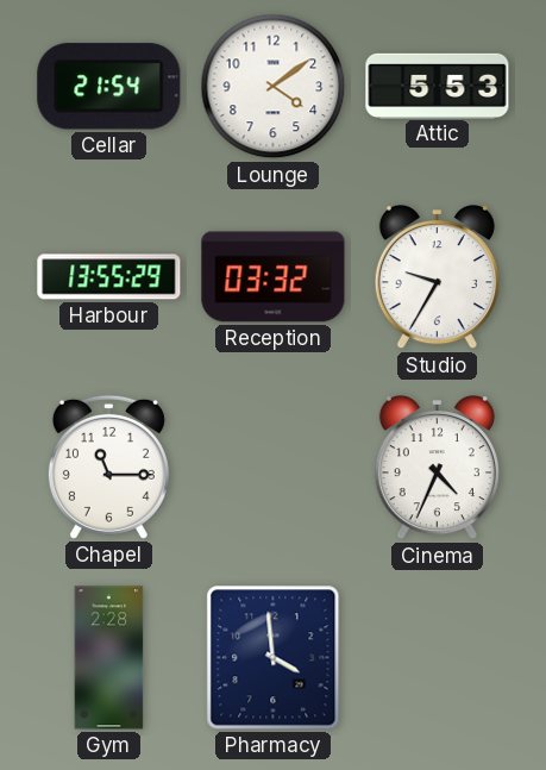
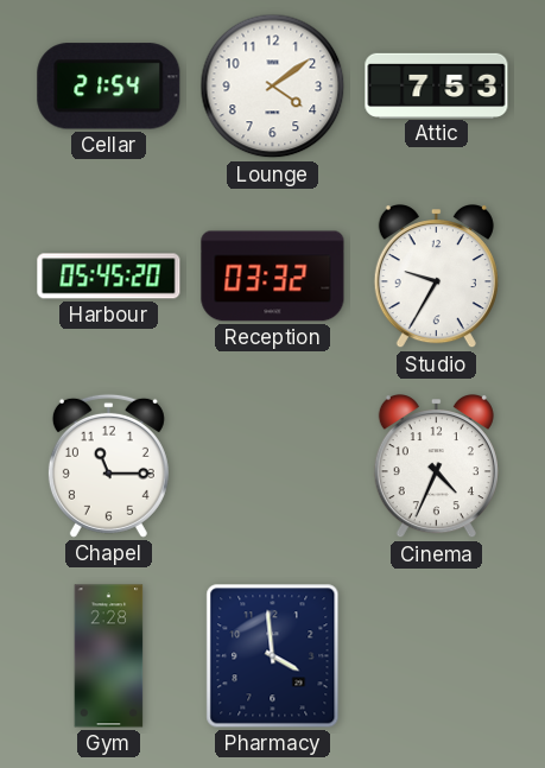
Attic: 5:53 -> 7:53 (437, 85)
Harbour: 13:55 -> 05:45 (109, 277)
